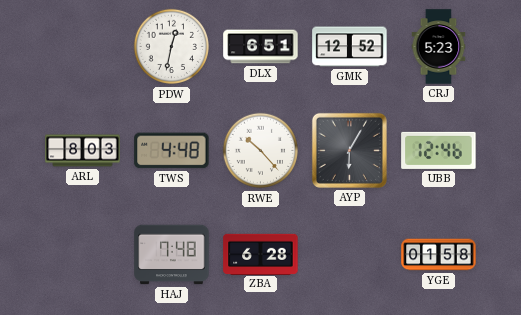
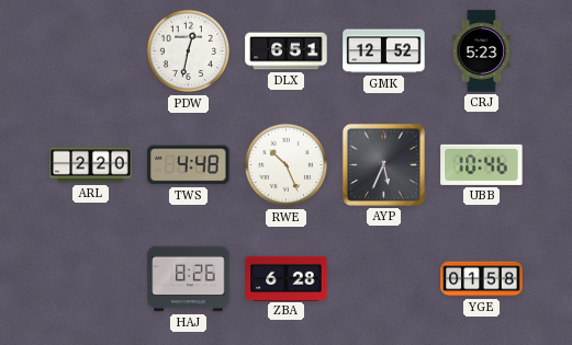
ARL: 8:03 -> 2:20 (91, 165)
RWE: 10:23 -> 10:26 (287, 165)
AYP: 6:05 -> 5:34 (383, 164)
UBB: 12:46 -> 10:46 (482, 164)
HAJ: 7:48 -> 8:26 (189, 279)
